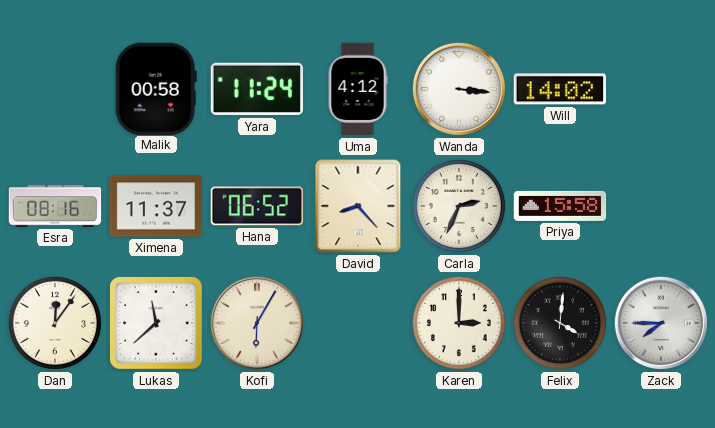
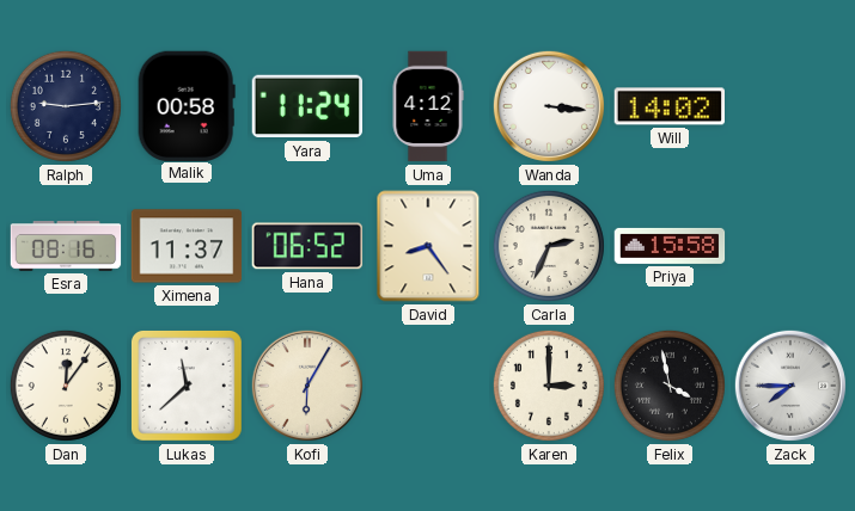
Ralph: none -> 9:14 (66, 106)
David: 8:23 -> 8:24 (428, 246)
Felix: 4:01 -> 3:58 (670, 386)
